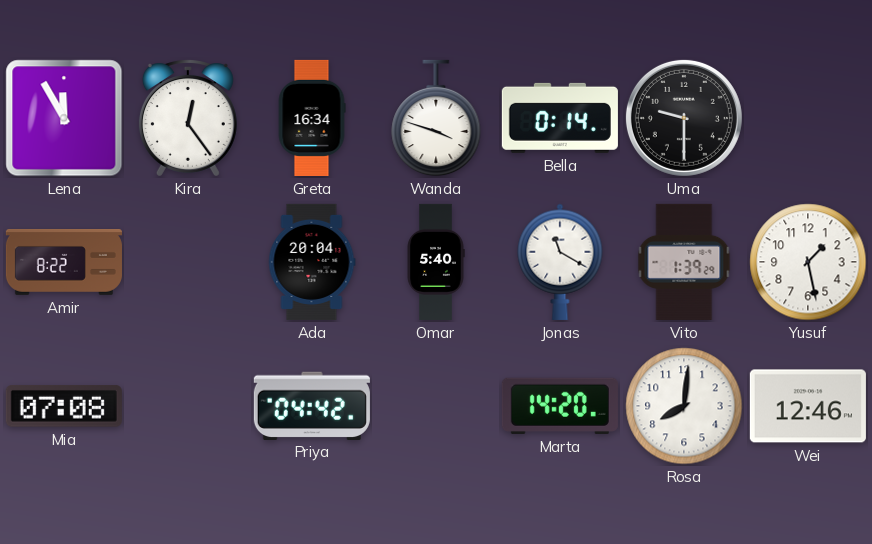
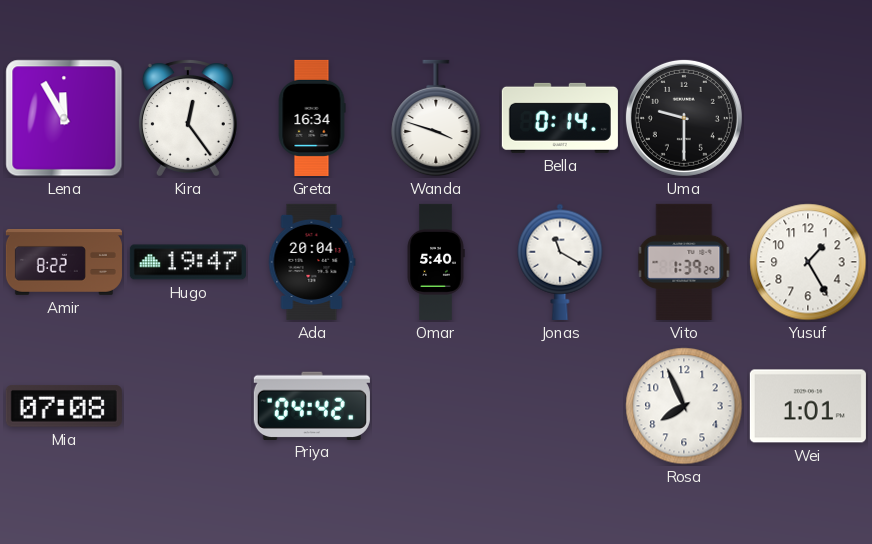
Hugo: none -> 19:47 (188, 262)
Yusuf: 1:28 -> 1:25 (808, 262)
Marta: 14:20 -> none (560, 406)
Rosa: 8:01 -> 7:56 (684, 406)
Wei: 12:46 -> 1:01 (808, 406)
